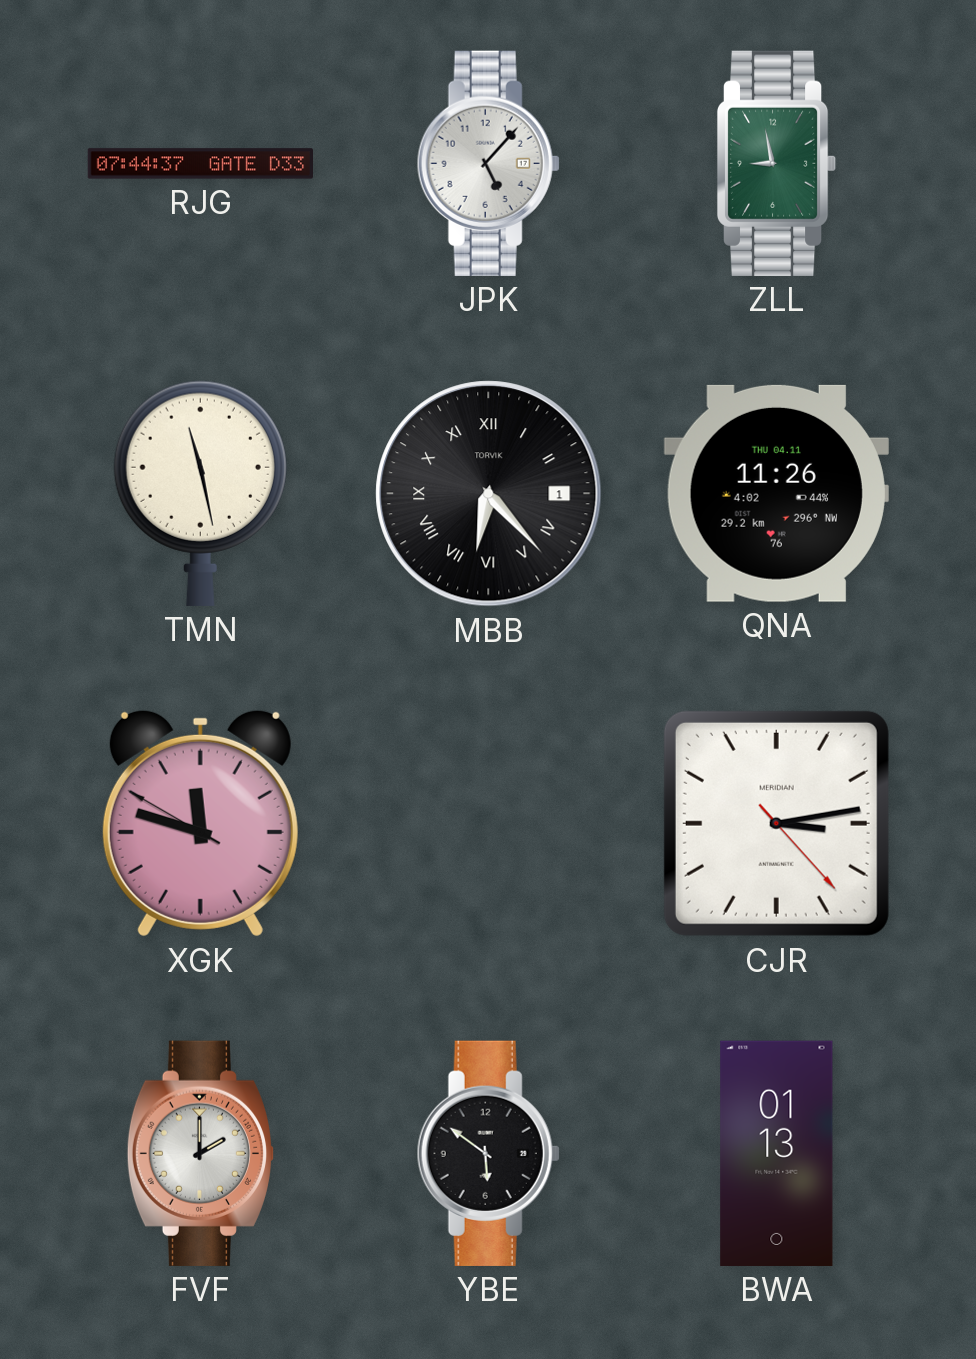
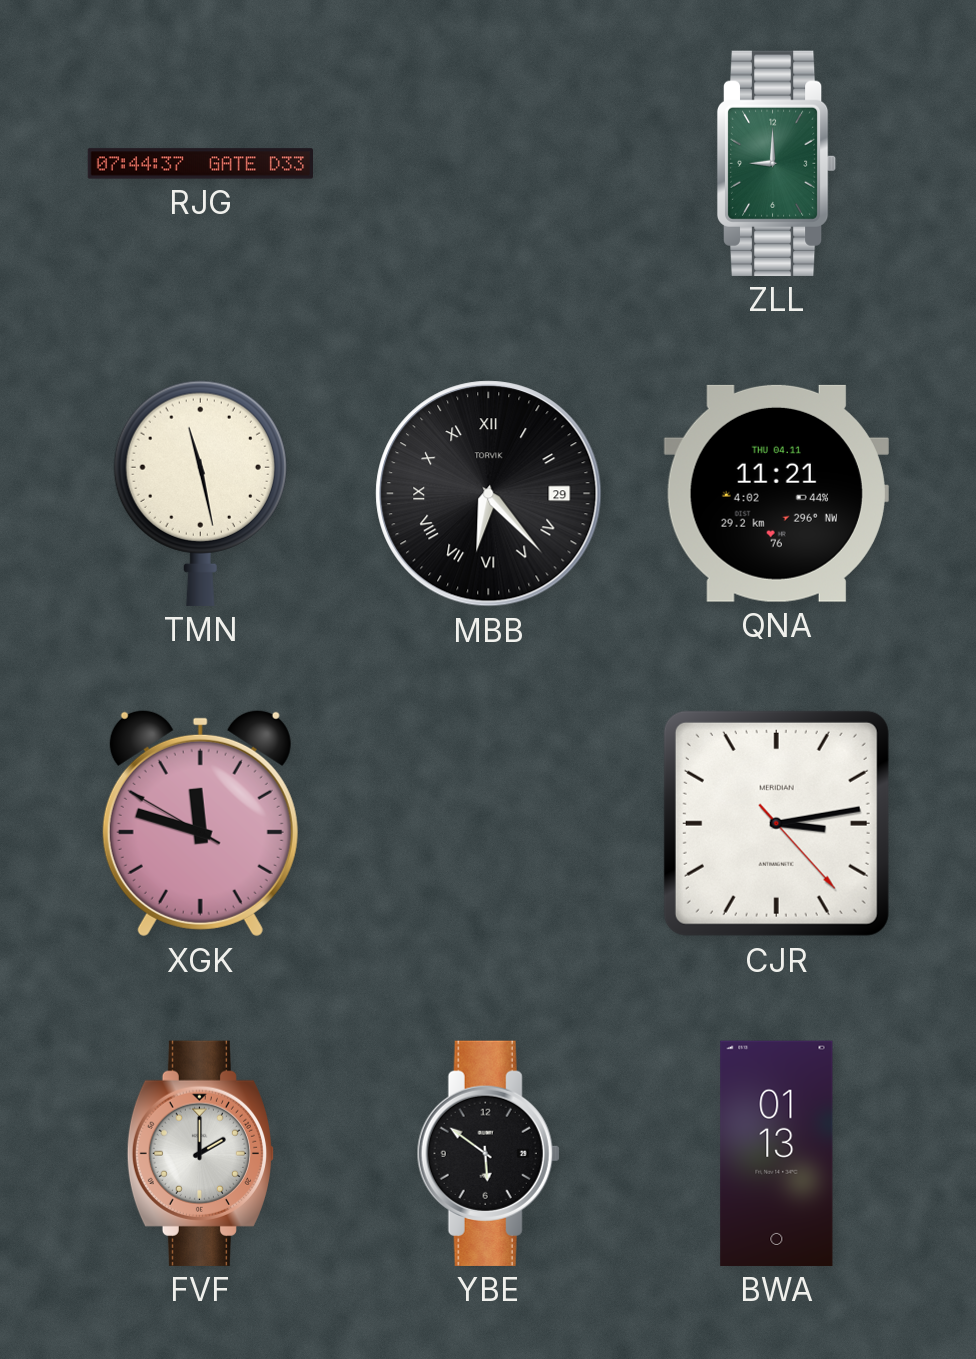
JPK: 5:07 -> none (488, 163)
ZLL: 8:58 -> 9:00 (777, 163)
MBB date: 1 -> 29 (489, 494)
QNA: 11:26 -> 11:21 (776, 493)
